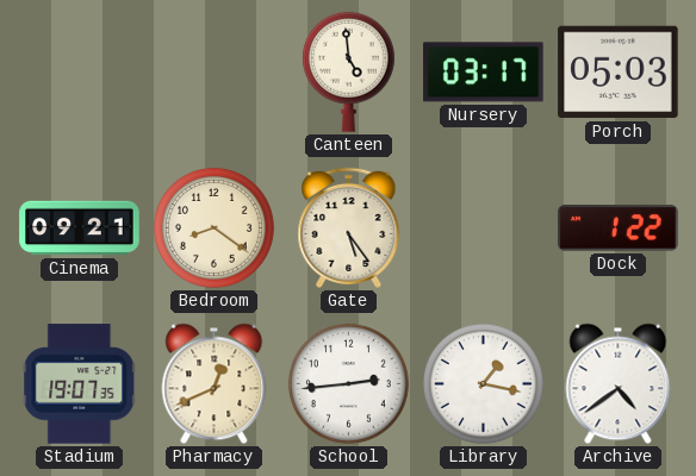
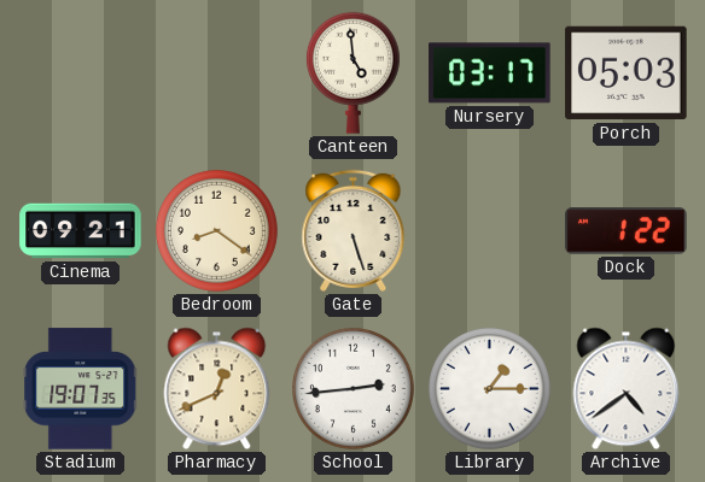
Gate: 5:24 -> 5:27 (354, 230)
Library: 1:17 -> 1:15 (489, 388)
